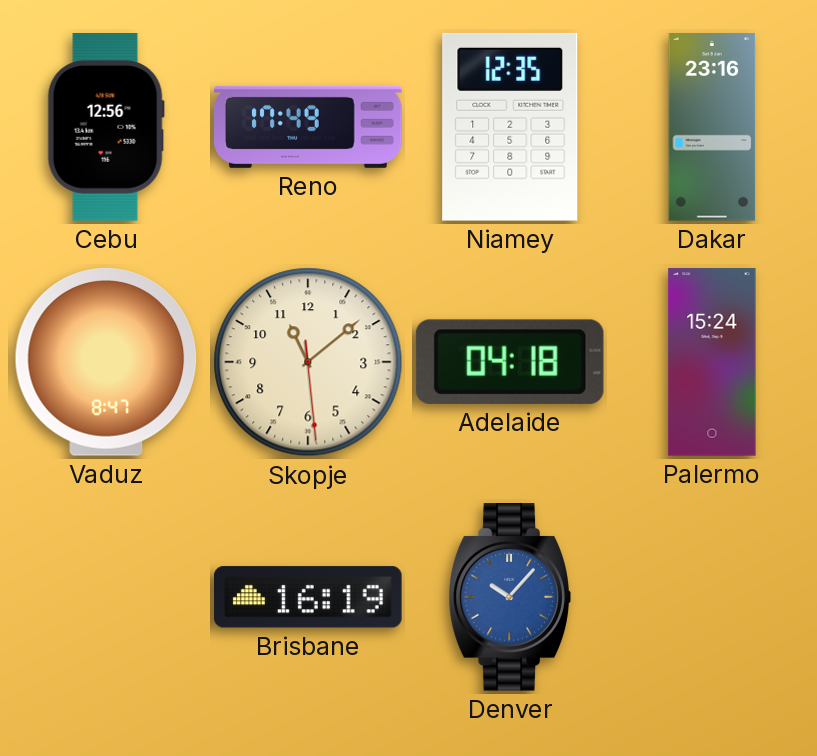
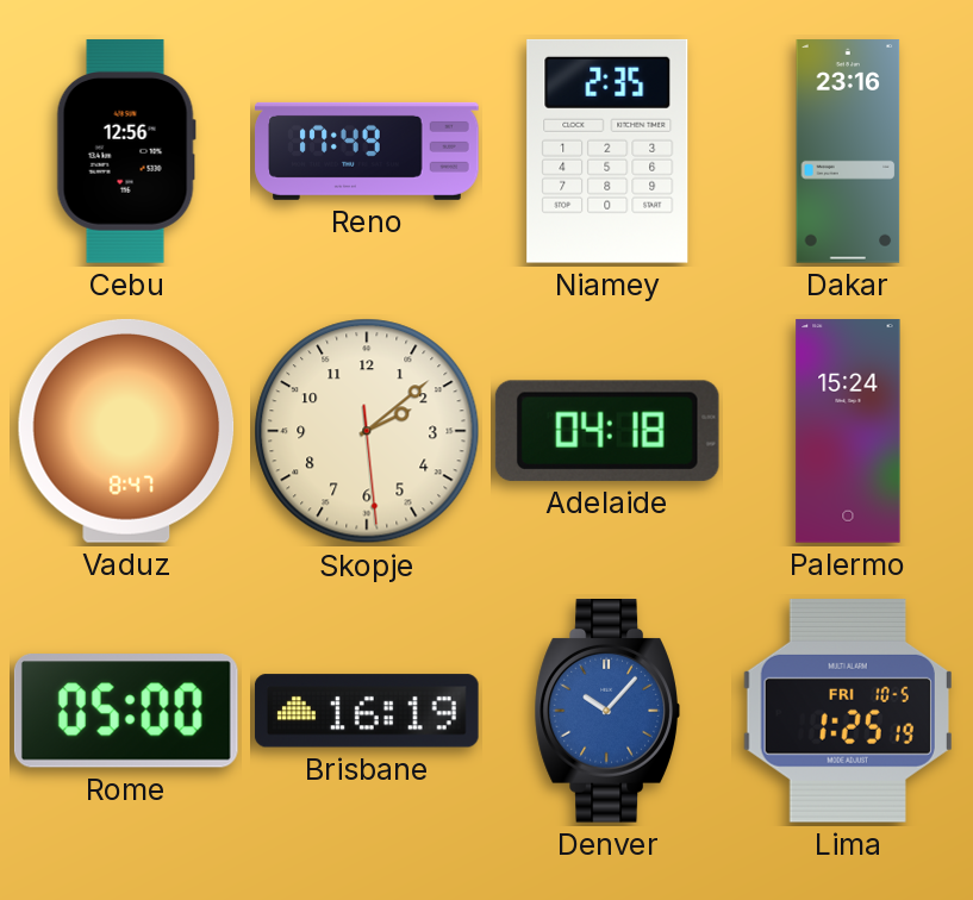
Niamey: 12:35 -> 2:35 (607, 151)
Skopje: 11:08 -> 2:08 (367, 431)
Rome: none -> 05:00 (126, 711)
Lima: none -> 1:25 (848, 711)
